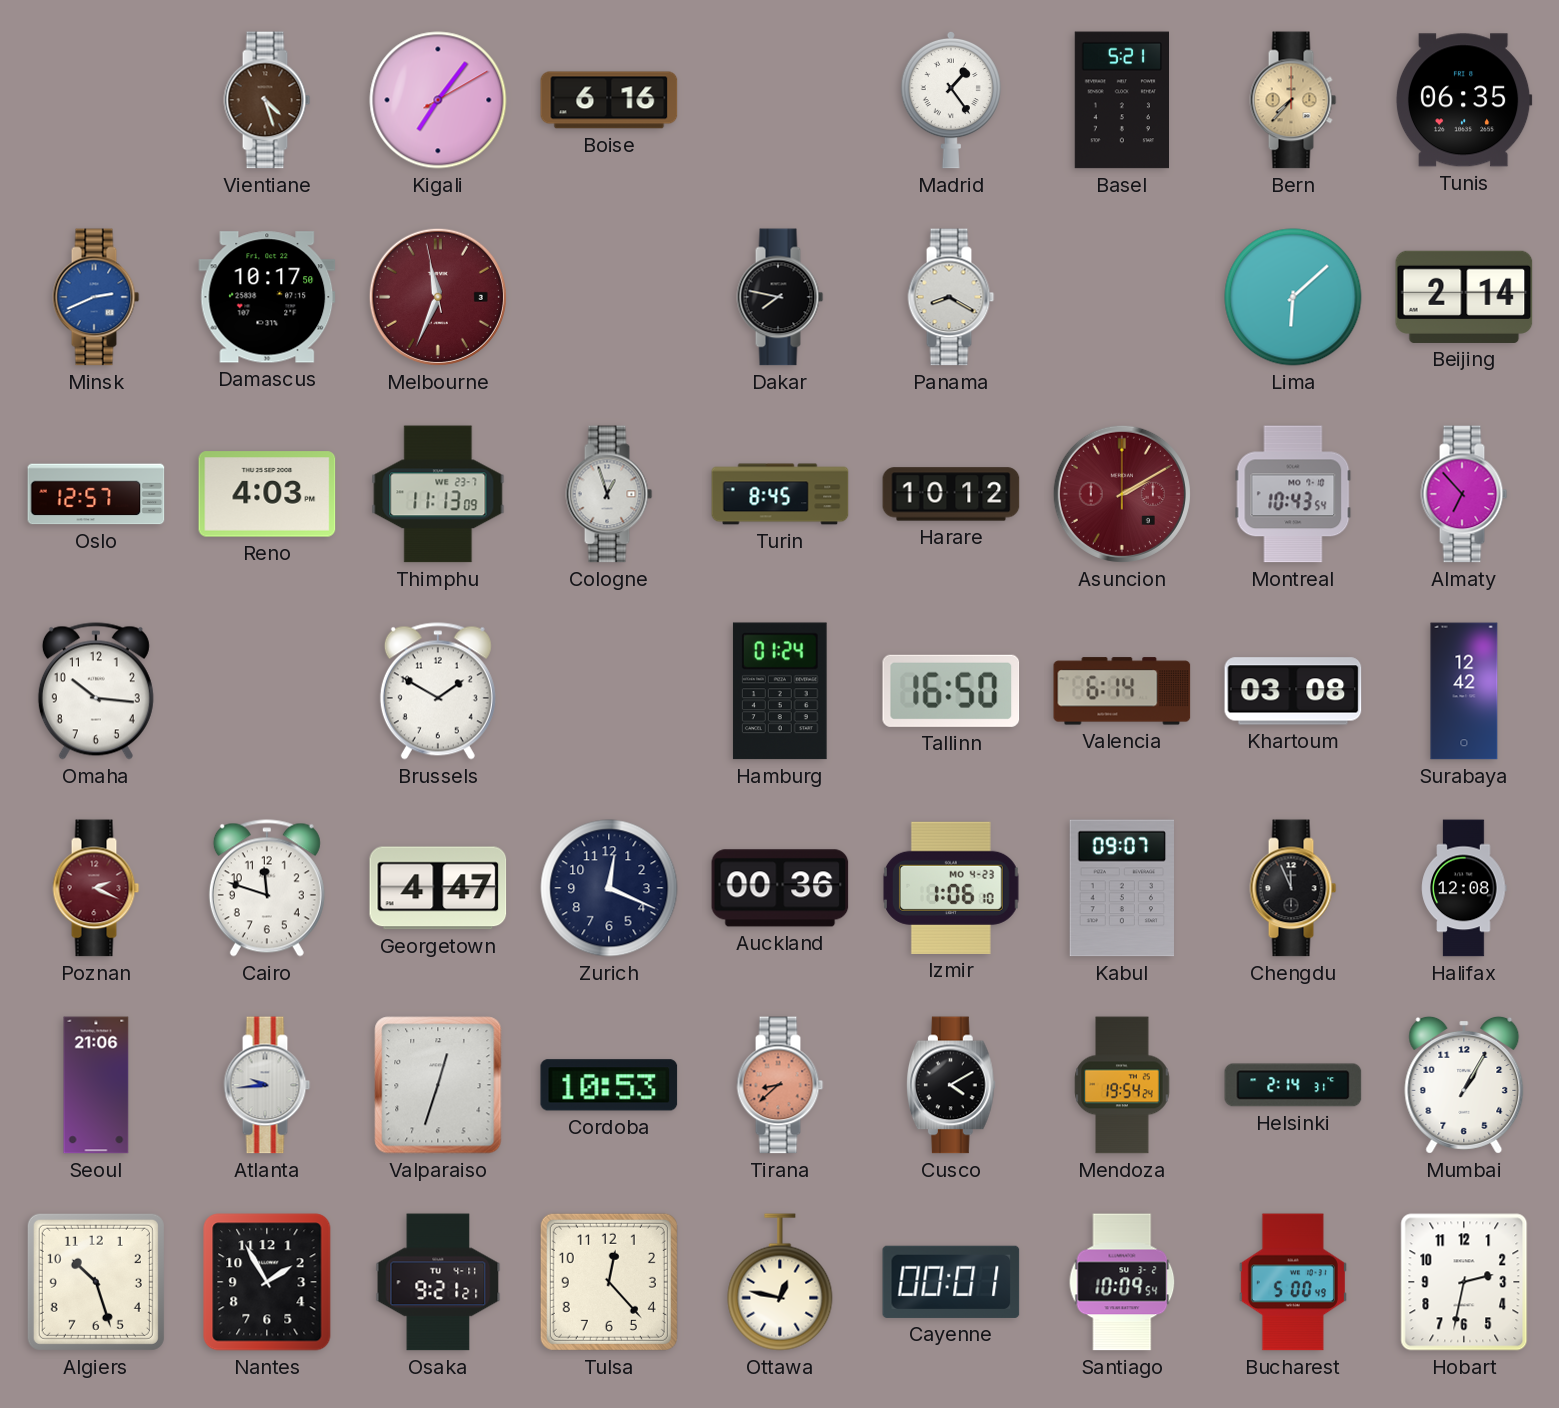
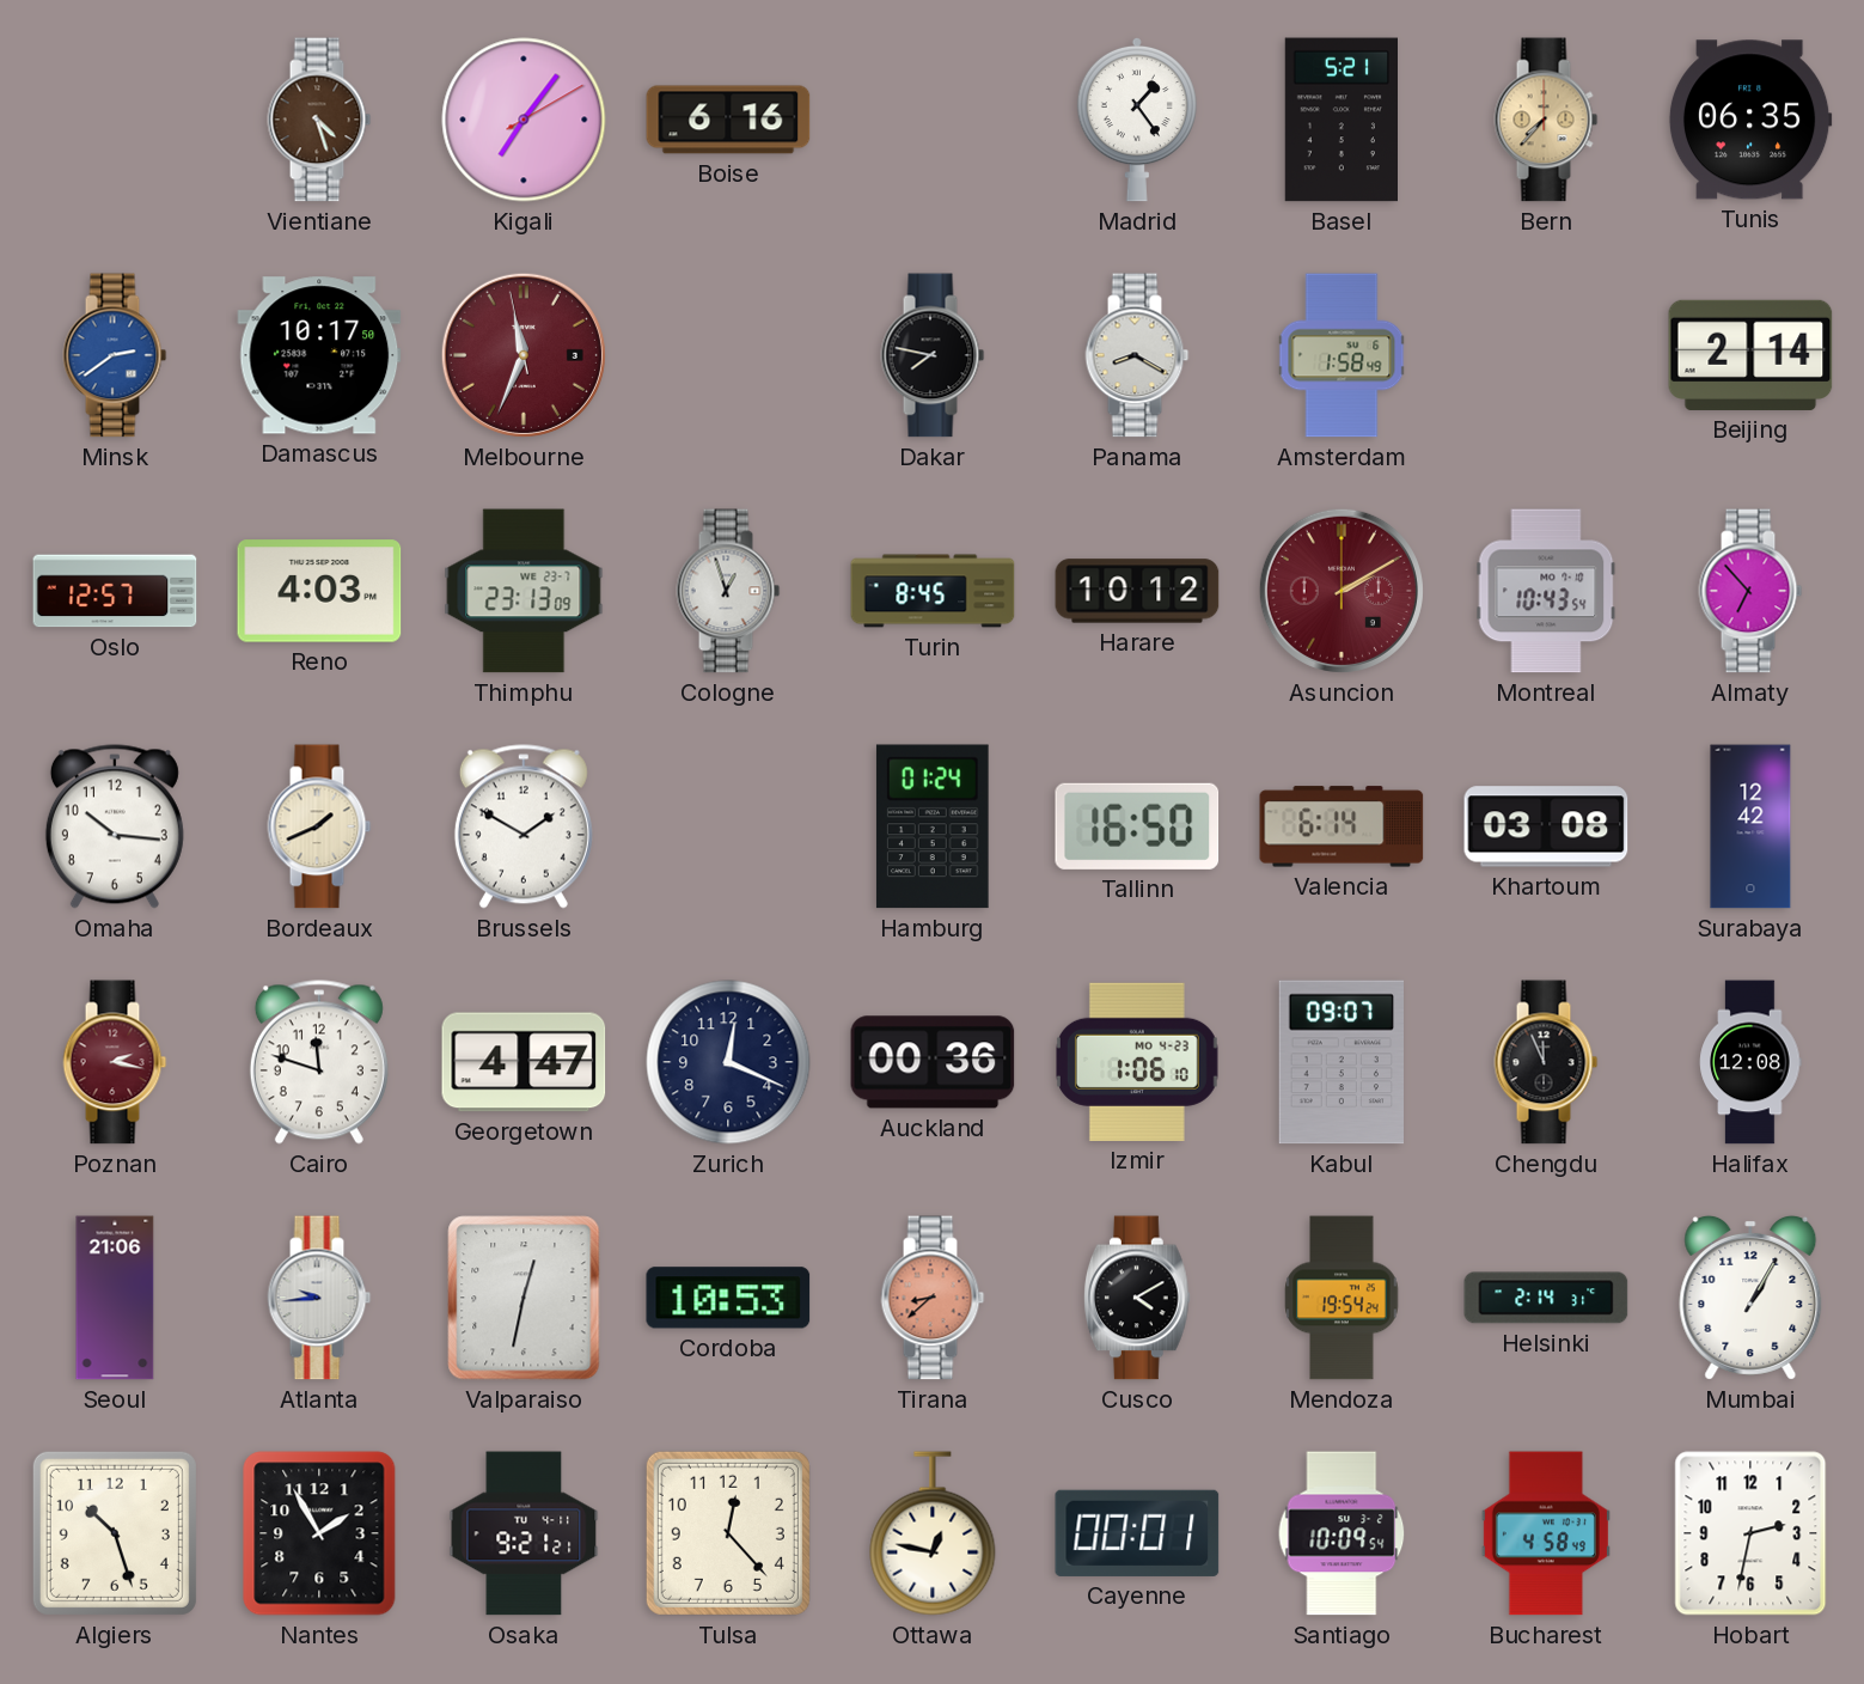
Minsk: 2:41 -> 2:39 (115, 355)
Amsterdam: none -> 1:58 (1342, 355)
Lima: 6:08 -> none (1293, 297)
Thimphu: 11:13 -> 23:13 (524, 591)
Bordeaux: none -> 1:41 (319, 826)
Poznan: 2:19 -> 2:17 (115, 1062)
Valparaiso: 12:33 -> 12:32 (524, 1298)
Bucharest: 5:00 -> 4:58 (1546, 1533)
